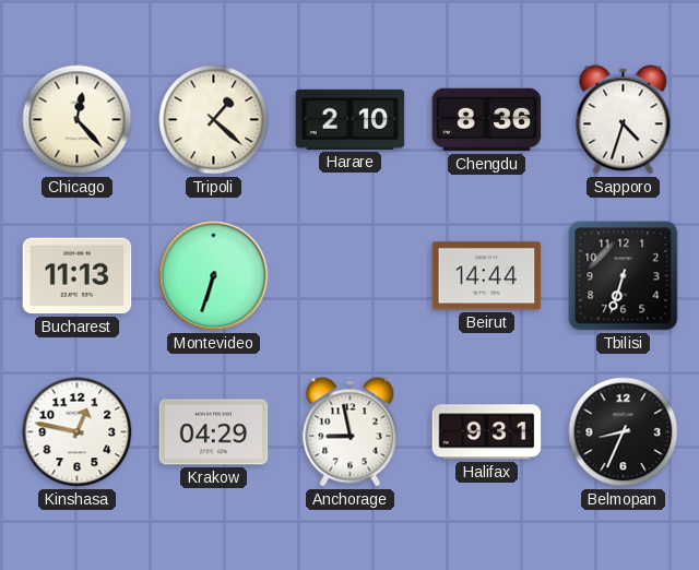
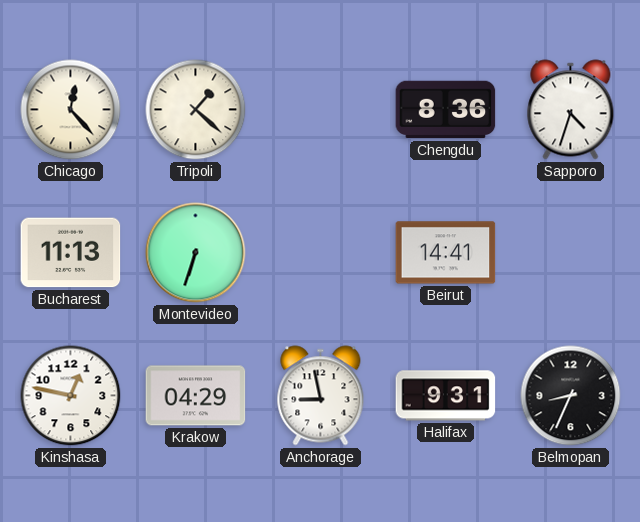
Harare: 2:10 -> none (351, 119)
Beirut: 14:44 -> 14:41 (446, 253)
Tbilisi: 6:33 -> none (624, 276)
